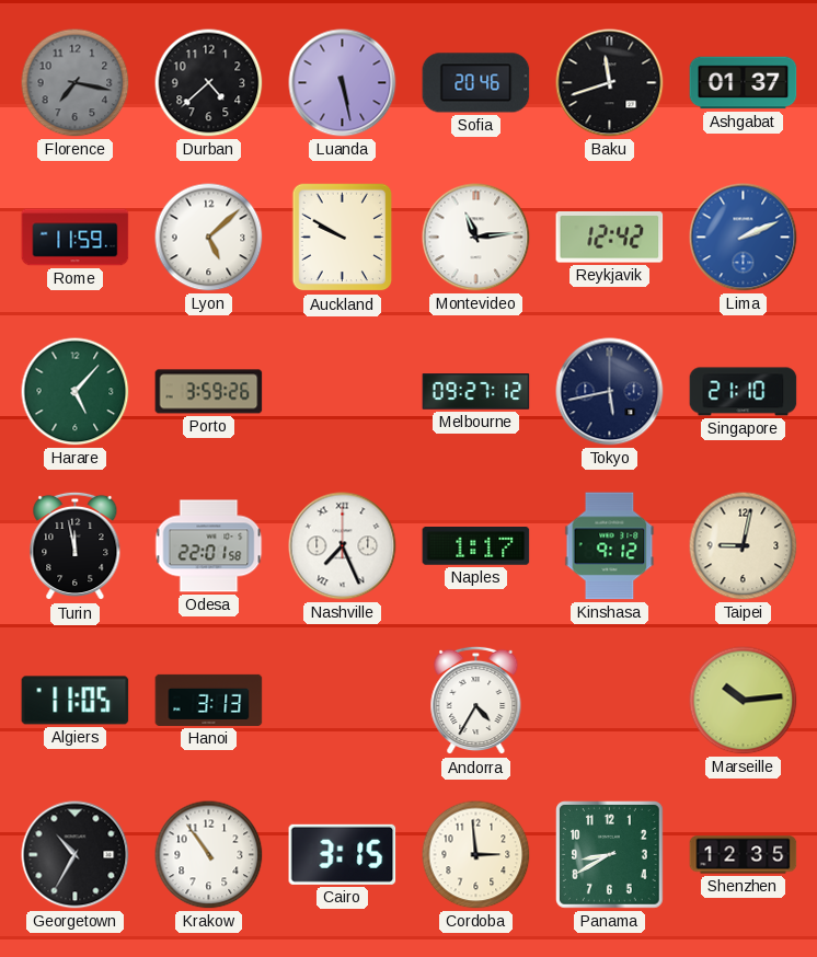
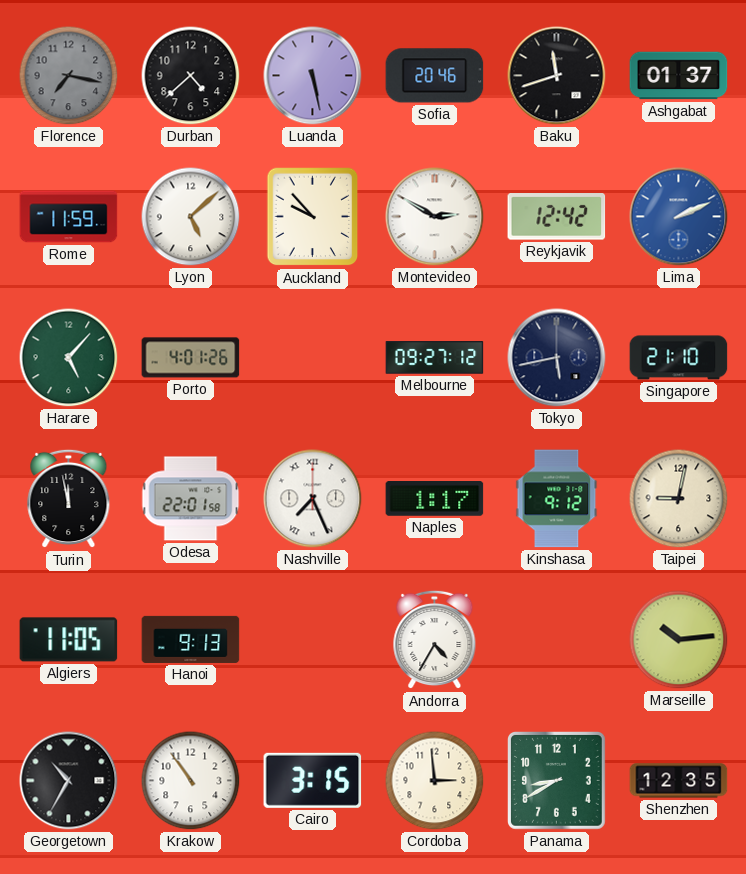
Auckland: 9:50 -> 9:53 (313, 217)
Montevideo: 11:14 -> 2:50 (435, 217)
Porto: 3:59 -> 4:01 (191, 358)
Hanoi: 3:13 -> 9:13 (191, 639)
